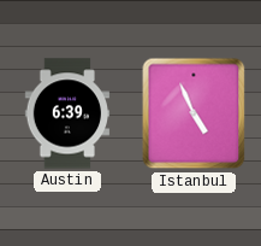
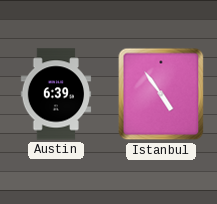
Istanbul: 4:56 -> 4:54 (161, 94)
